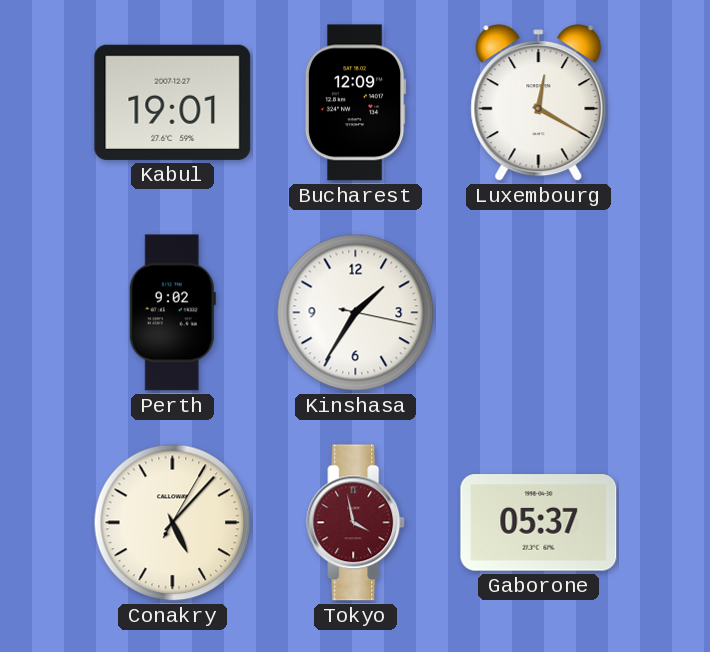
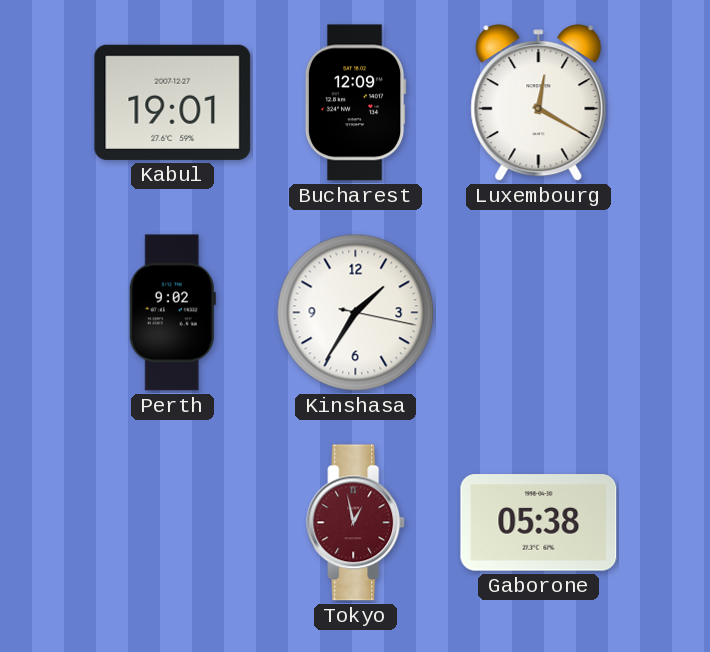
Conakry: 5:07 -> none (173, 523)
Tokyo: 3:58 -> 12:58 (356, 523)
Gaborone: 05:37 -> 05:38 (539, 523)
